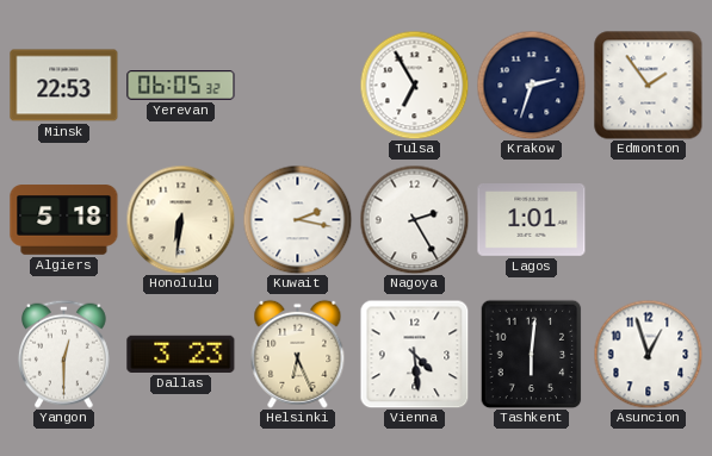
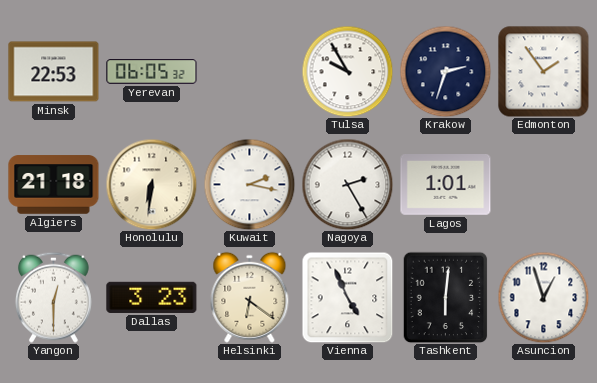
Tulsa: 6:55 -> 9:55 (347, 71)
Algiers: 5:18 -> 21:18 (54, 185)
Helsinki: 6:26 -> 6:21 (250, 297)
Vienna: 4:29 -> 4:56 (347, 297)
